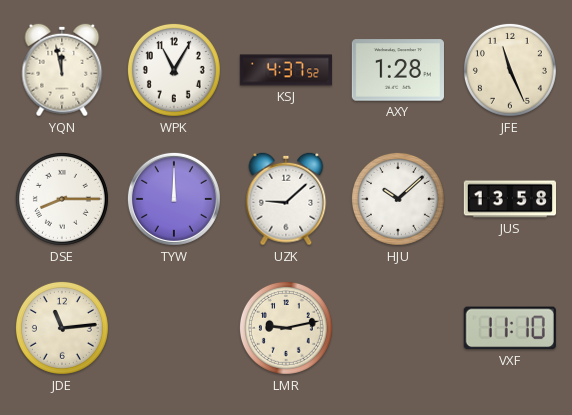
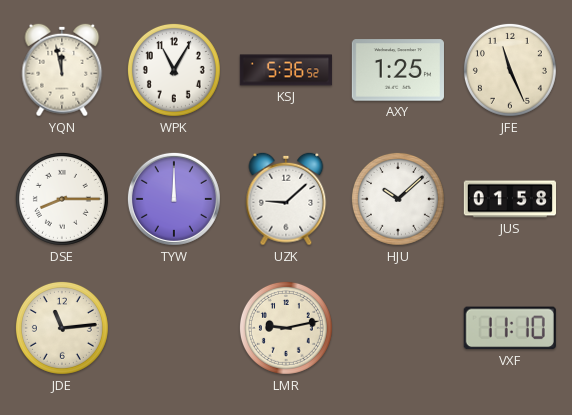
KSJ: 4:37 -> 5:36 (286, 70)
AXY: 1:28 -> 1:25 (398, 70)
JUS: 13:58 -> 01:58 (509, 199)
